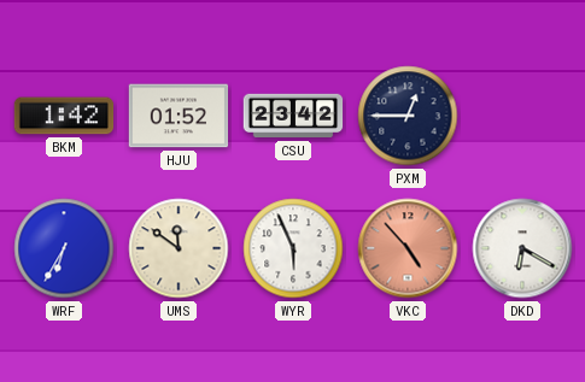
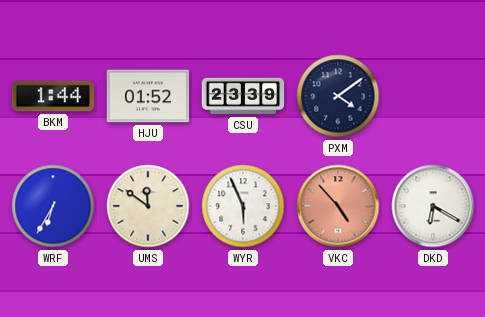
BKM: 1:42 -> 1:44 (53, 96)
CSU: 23:42 -> 23:39 (243, 96)
PXM: 12:45 -> 4:09 (338, 96)
